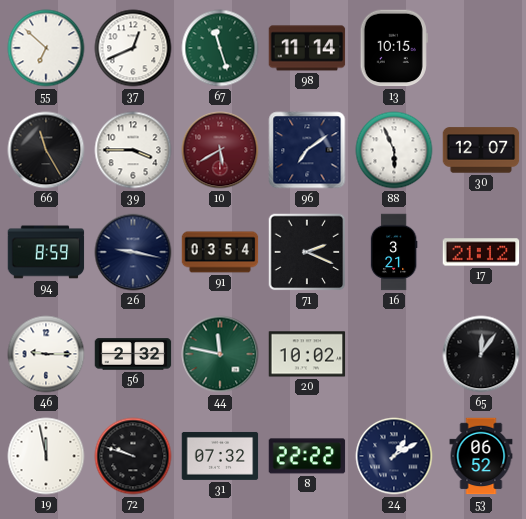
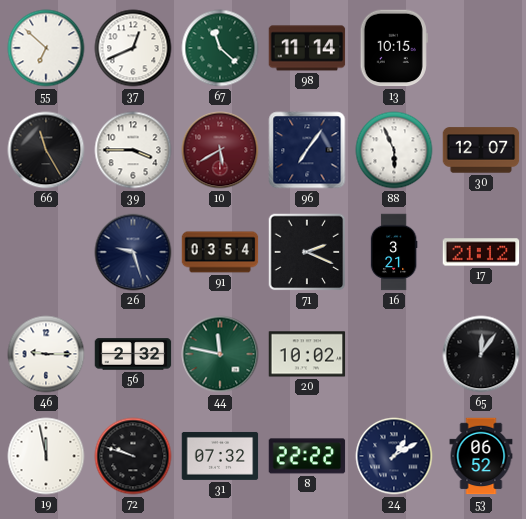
67: 11:27 -> 11:22 (220, 48)
96: 7:09 -> 7:06 (307, 150)
94: 8:59 -> none (46, 252)
26: 9:17 -> 9:27 (133, 252)
